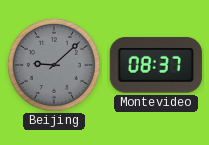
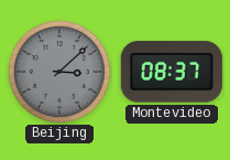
Beijing: 9:08 -> 3:08 (59, 72)
